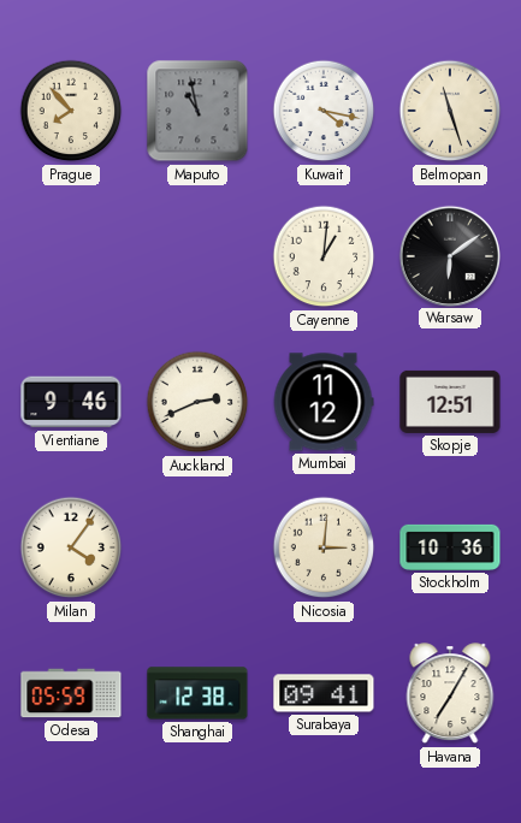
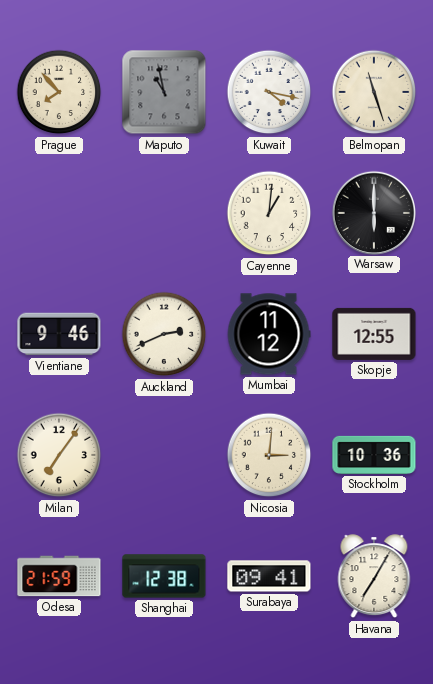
Warsaw: 6:09 -> 6:00 (373, 212)
Skopje: 12:51 -> 12:55 (374, 334)
Milan: 4:06 -> 7:06 (59, 455)
Odesa: 05:59 -> 21:59 (59, 576)
